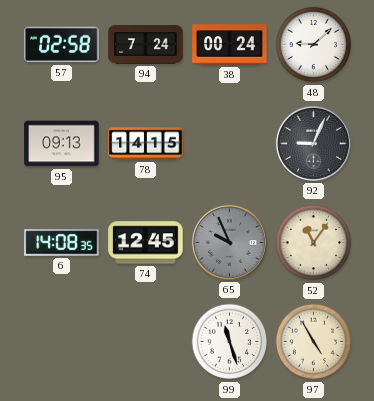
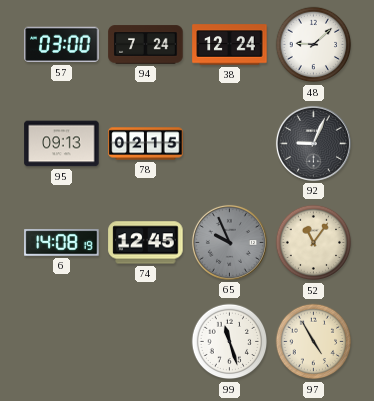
57: 02:58 -> 03:00 (62, 45)
38: 00:24 -> 12:24 (230, 45)
78: 14:15 -> 02:15 (146, 144)
6: 14:08:35 -> 14:08:19 (62, 243)
